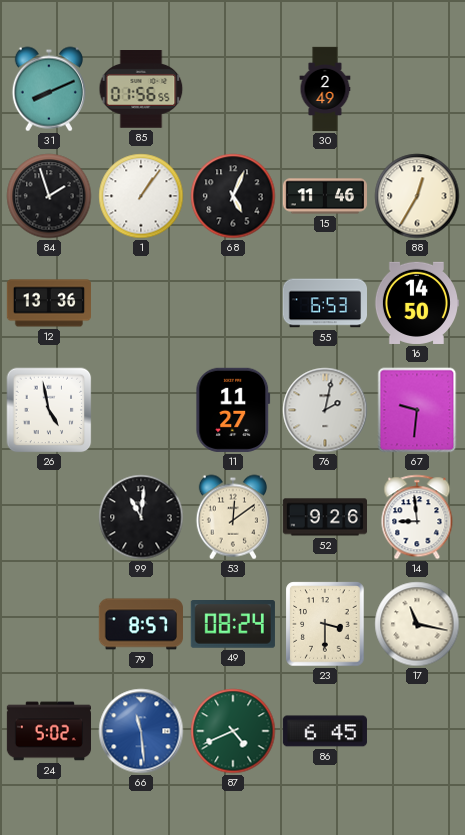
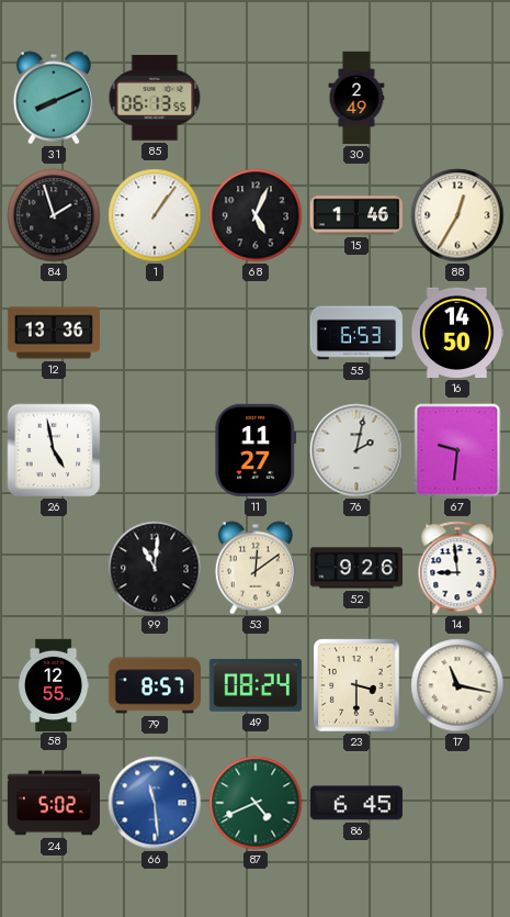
85: 01:56 -> 06:13 (155, 98)
15: 11:46 -> 1:46 (355, 215)
58: none -> 12:55 (55, 684)
